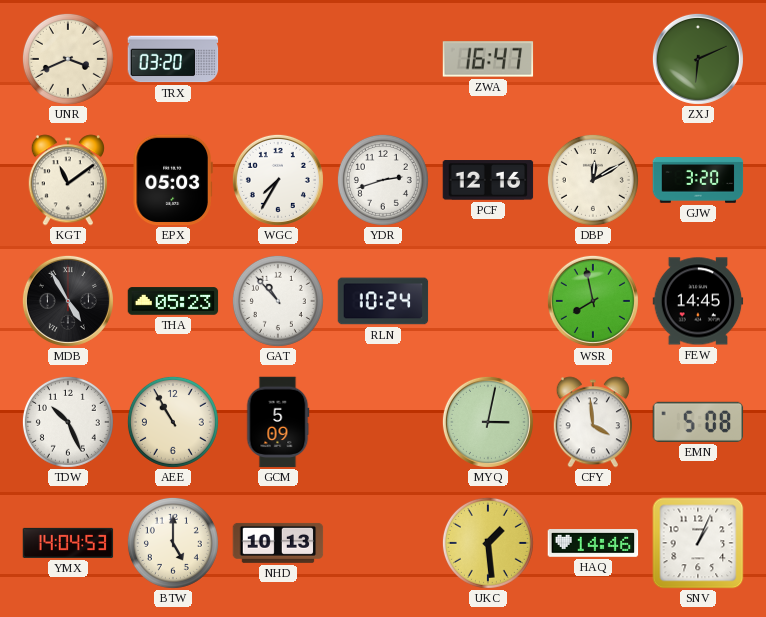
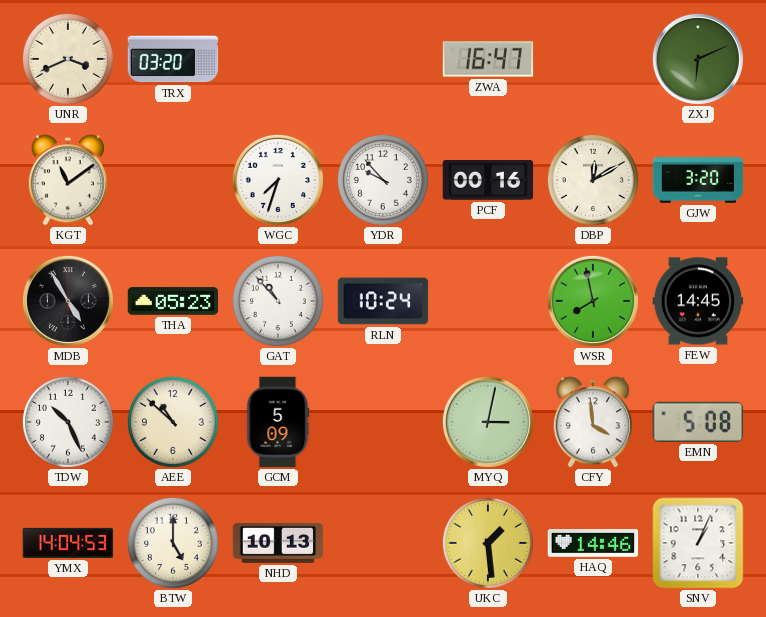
EPX: 05:03 -> none (173, 180)
WGC: 7:35 -> 7:33 (278, 180)
YDR: 2:42 -> 9:53 (383, 180)
PCF: 12:16 -> 00:16 (488, 180)
AEE: 10:55 -> 10:52 (173, 422)
